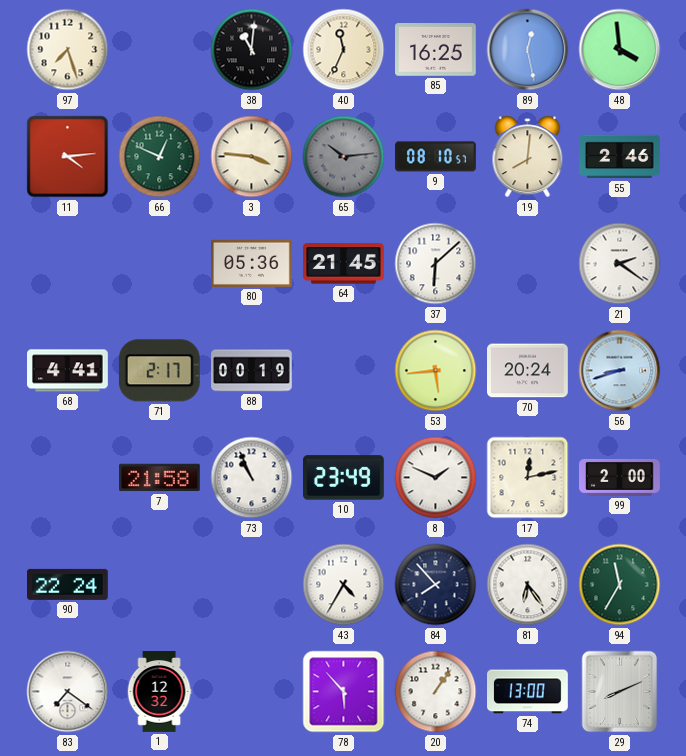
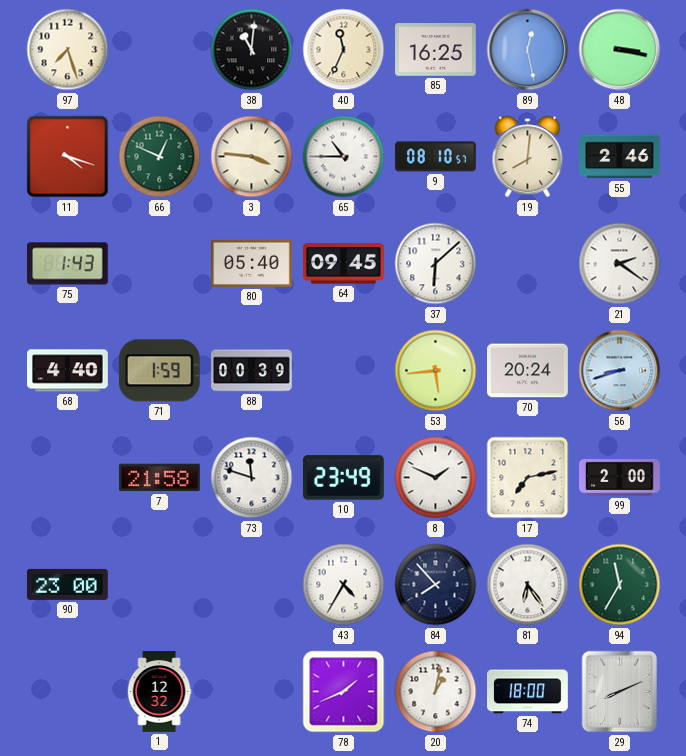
48: 3:59 -> 3:17 (620, 50)
11: 4:14 -> 4:18 (68, 157)
65: 10:14 -> 10:45 (344, 157)
65 dial: grey -> white (344, 157)
75: none -> 1:43 (68, 264)
80: 05:36 -> 05:40 (252, 263)
64: 21:45 -> 09:45 (344, 264)
68: 4:41 -> 4:40 (68, 371)
71: 2:17 -> 1:59 (159, 371)
88: 00:19 -> 00:39 (252, 371)
73: 10:56 -> 11:48 (252, 478)
17: 12:13 -> 7:13 (528, 478)
90: 22:24 -> 23:00 (68, 584)
83: 7:21 -> none (68, 692)
78: 5:53 -> 1:41 (344, 692)
20: 1:06 -> 1:02 (436, 692)
74: 13:00 -> 18:00 (528, 692)
